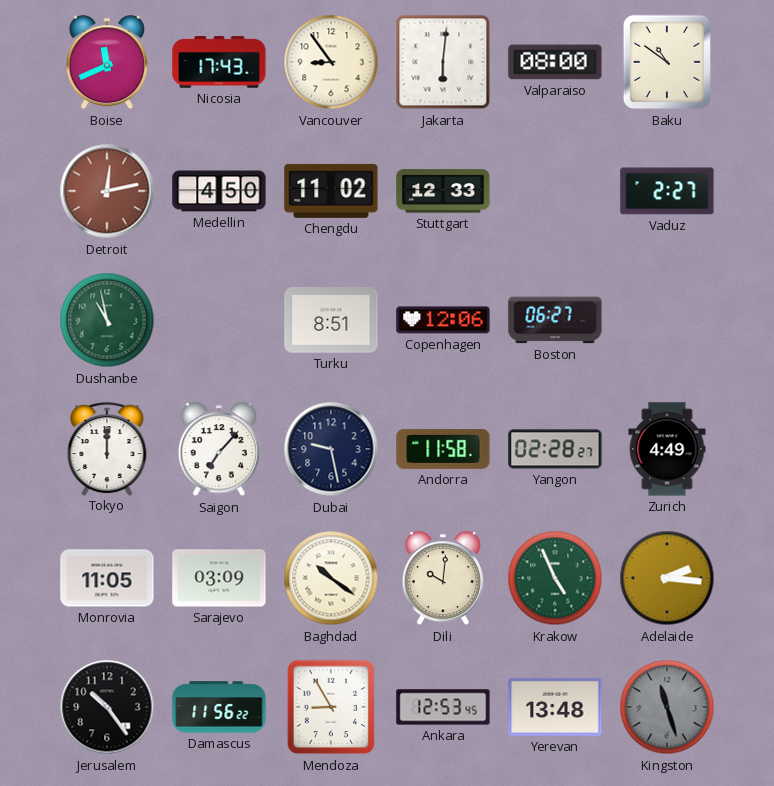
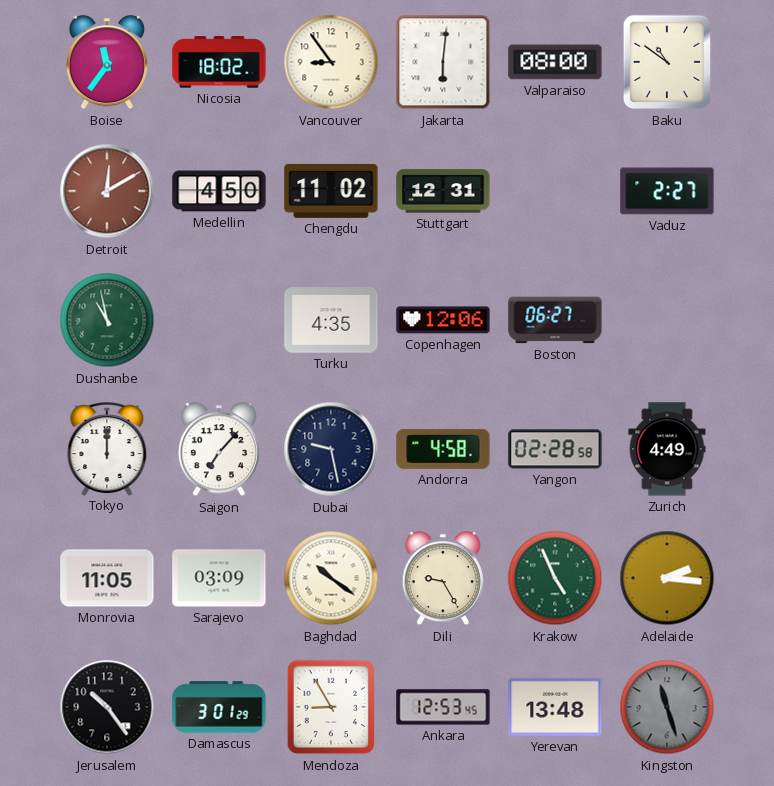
Boise: 11:41 -> 11:36 (107, 63)
Nicosia: 17:43 -> 18:02 (219, 62)
Detroit: 12:13 -> 12:10 (107, 191)
Stuttgart: 12:33 -> 12:31 (443, 191)
Turku: 8:51 -> 4:35 (331, 320)
Andorra: 11:58 -> 4:58 (443, 449)
Yangon: 02:28:27 -> 02:28:58 (555, 449)
Dili: 10:01 -> 9:25 (443, 579)
Damascus: 11:56 -> 3:01 (219, 707)
